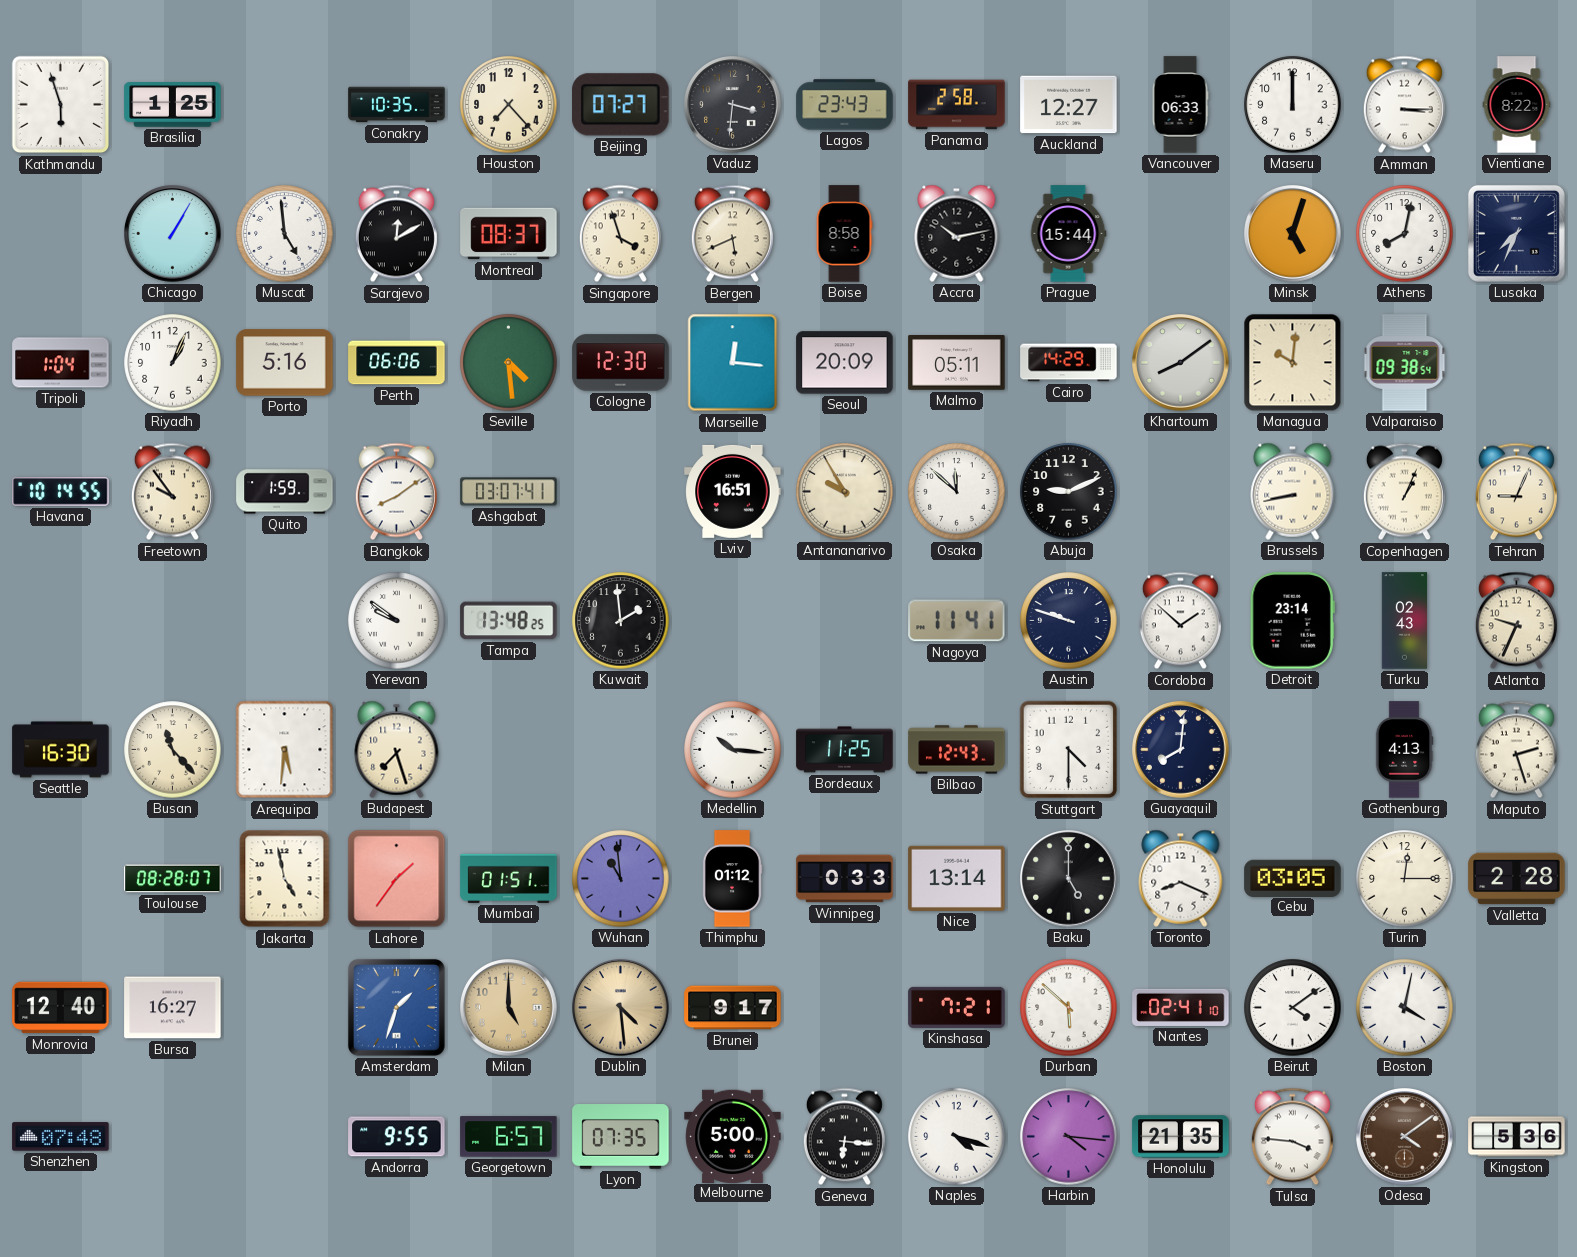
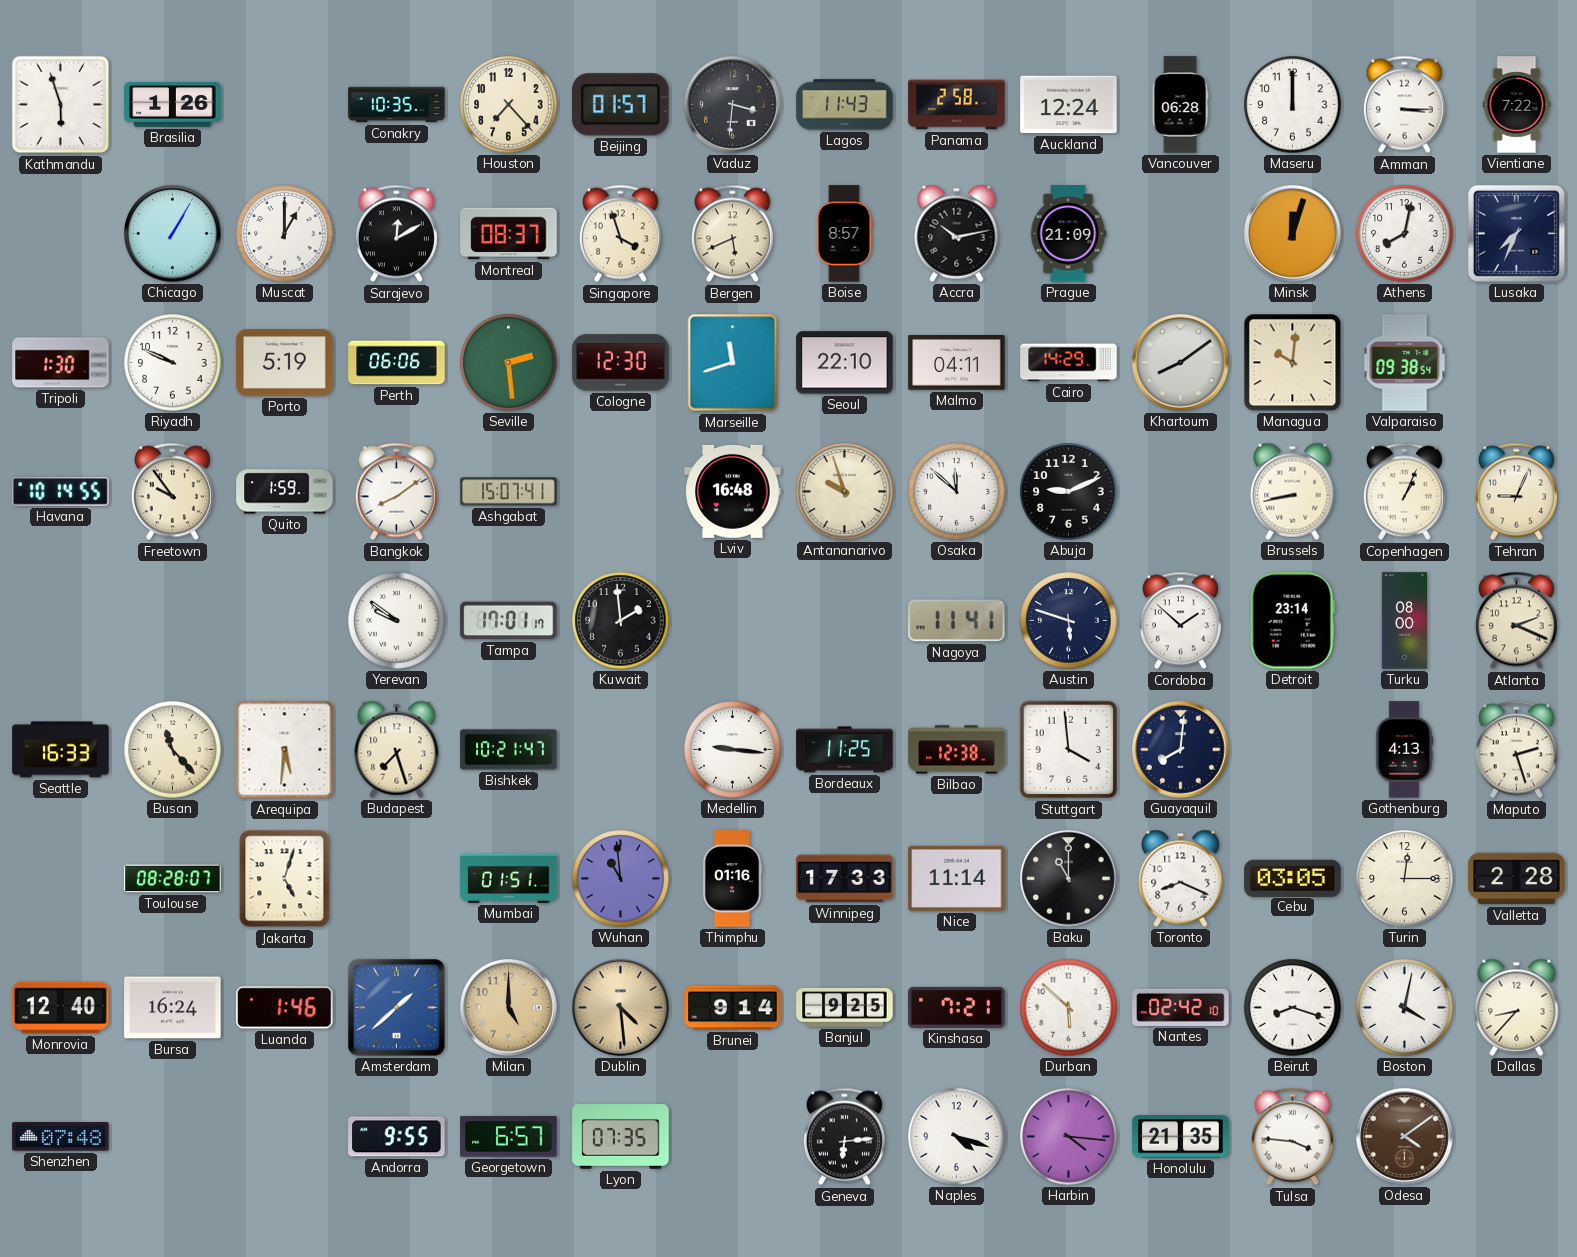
Brasilia: 1:25 -> 1:26 (173, 105)
Beijing: 07:27 -> 01:57 (621, 105)
Lagos: 23:43 -> 11:43 (845, 105)
Auckland: 12:27 -> 12:24 (1069, 105)
Vancouver: 06:33 -> 06:28 (1180, 105)
Vientiane: 8:22 -> 7:22 (1517, 105)
Muscat: 4:59 -> 1:00 (285, 234)
Boise: 8:58 -> 8:57 (844, 234)
Prague: 15:44 -> 21:09 (1068, 234)
Minsk: 5:03 -> 12:03 (1293, 234)
Tripoli: 1:04 -> 1:30 (61, 363)
Riyadh: 1:04 -> 9:49 (173, 363)
Porto: 5:16 -> 5:19 (285, 363)
Seville: 4:29 -> 2:29 (509, 363)
Marseille: 12:16 -> 11:42 (733, 363)
Seoul: 20:09 -> 22:10 (845, 363)
Malmo: 05:11 -> 04:11 (957, 363)
Ashgabat: 03:07 -> 15:07 (509, 492)
Lviv: 16:51 -> 16:48 (733, 491)
Antananarivo: 9:55 -> 9:57 (845, 492)
Tampa: 13:48 -> 17:01 (509, 621)
Austin: 9:48 -> 5:48 (1069, 621)
Turku: 02:43 -> 08:00 (1405, 621)
Atlanta: 9:34 -> 2:19 (1516, 621)
Seattle: 16:30 -> 16:33 (61, 750)
Bishkek: none -> 10:21 (509, 750)
Medellin: 10:16 -> 9:16 (733, 750)
Bilbao: 12:43 -> 12:38 (957, 750)
Stuttgart: 4:30 -> 3:59 (1069, 750)
Jakarta: 4:58 -> 5:03 (285, 879)
Lahore: 1:36 -> none (397, 879)
Thimphu: 01:12 -> 01:16 (732, 879)
Winnipeg: 0:33 -> 17:33 (845, 879)
Nice: 13:14 -> 11:14 (957, 878)
Baku: 5:00 -> 11:00 (1069, 879)
Bursa: 16:27 -> 16:24 (173, 1008)
Luanda: none -> 1:46 (285, 1008)
Amsterdam: 1:33 -> 1:38 (396, 1007)
Brunei: 9:17 -> 9:14 (733, 1008)
Banjul: none -> 9:25 (845, 1008)
Nantes: 02:41 -> 02:42 (1181, 1007)
Beirut: 4:09 -> 8:18 (1293, 1008)
Dallas: none -> 8:37 (1517, 1007)
Melbourne: 5:00 -> none (733, 1136)
Geneva: 6:16 -> 6:14 (844, 1137)
Kingston: 5:36 -> none (1517, 1137)
